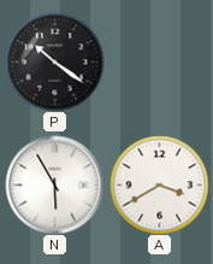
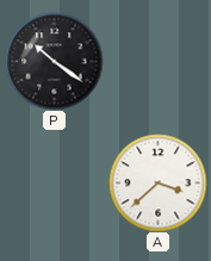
N: 5:55 -> none (54, 184)
A: 3:40 -> 3:38 (157, 182)
